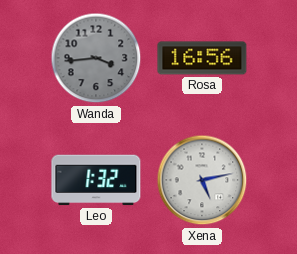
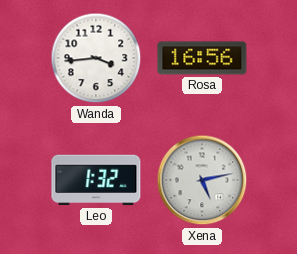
Wanda dial: grey -> white (96, 58)
